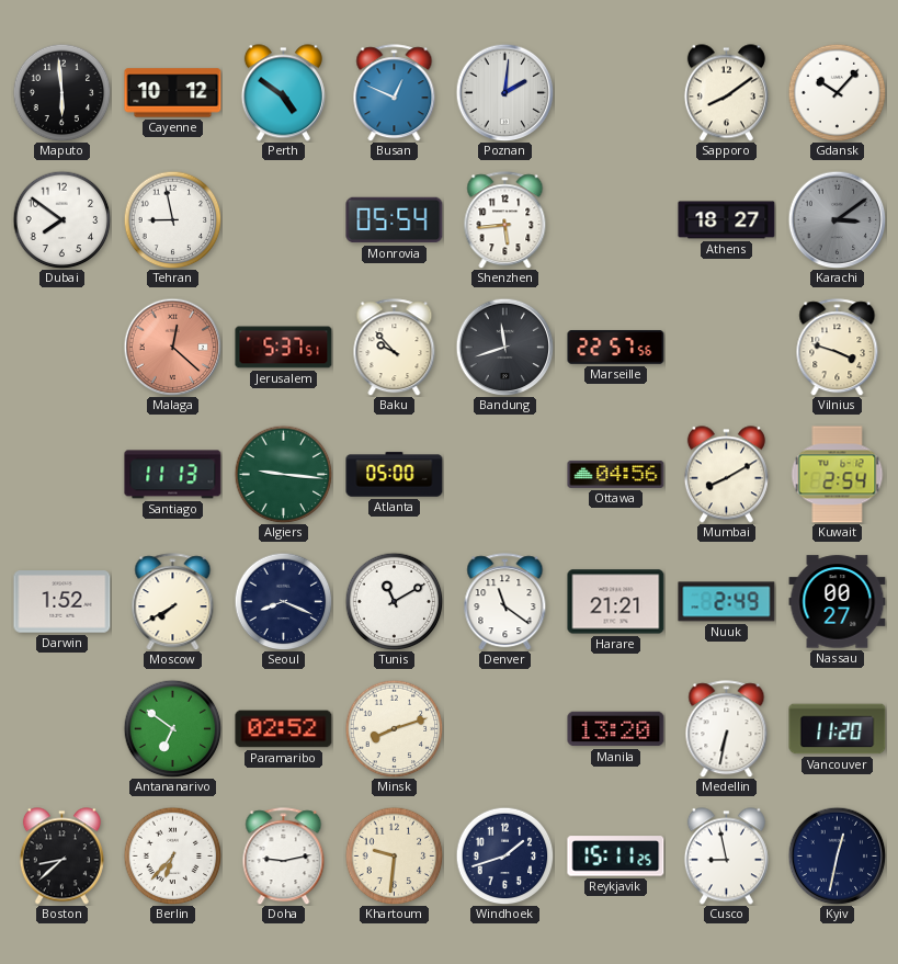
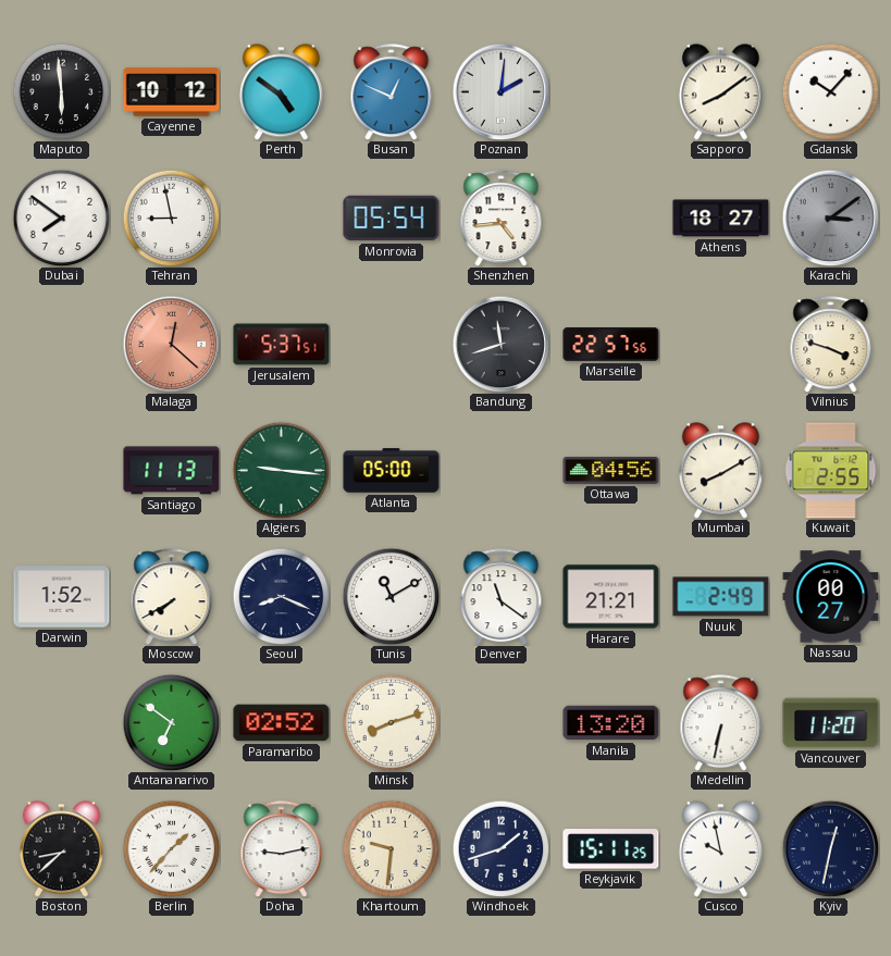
Shenzhen: 5:44 -> 4:44 (502, 219)
Baku: 9:53 -> none (395, 348)
Kuwait: 2:54 -> 2:55 (831, 471)
Berlin: 6:37 -> 1:37 (171, 848)
Cusco: 8:58 -> 9:58 (720, 849)
